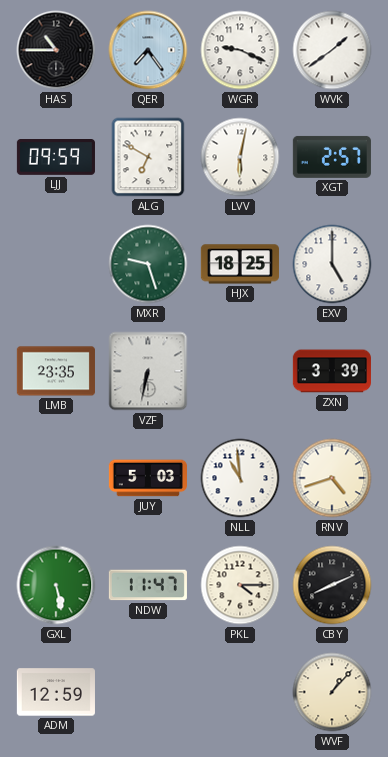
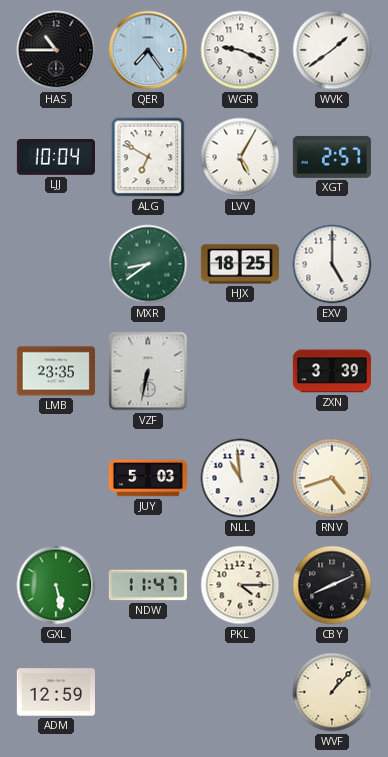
LJJ: 09:59 -> 10:04 (56, 158)
LVV: 6:02 -> 5:05 (240, 157)
MXR: 9:27 -> 8:39 (148, 264)
